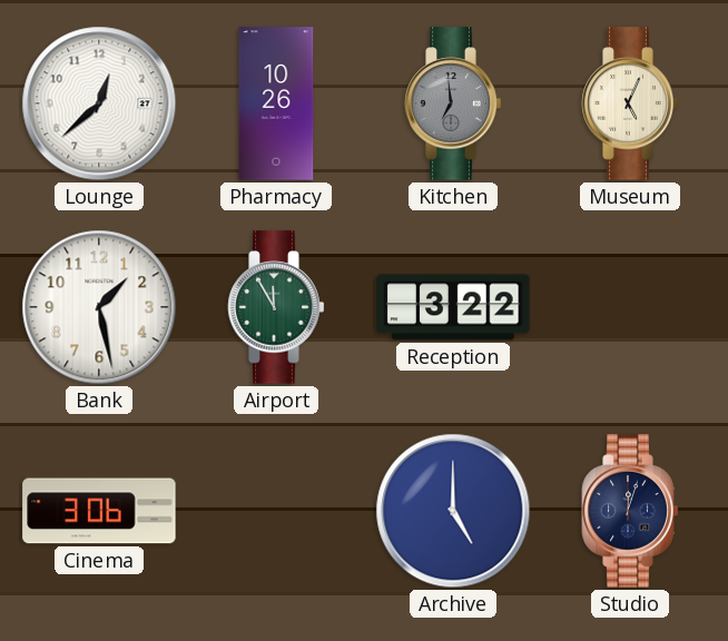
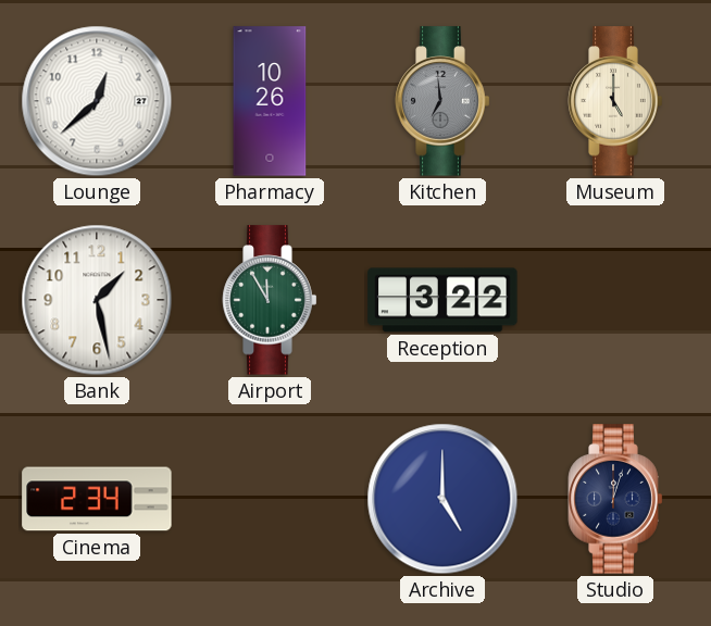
Museum: 5:04 -> 5:00 (615, 101)
Cinema: 3:06 -> 2:34 (97, 499)
